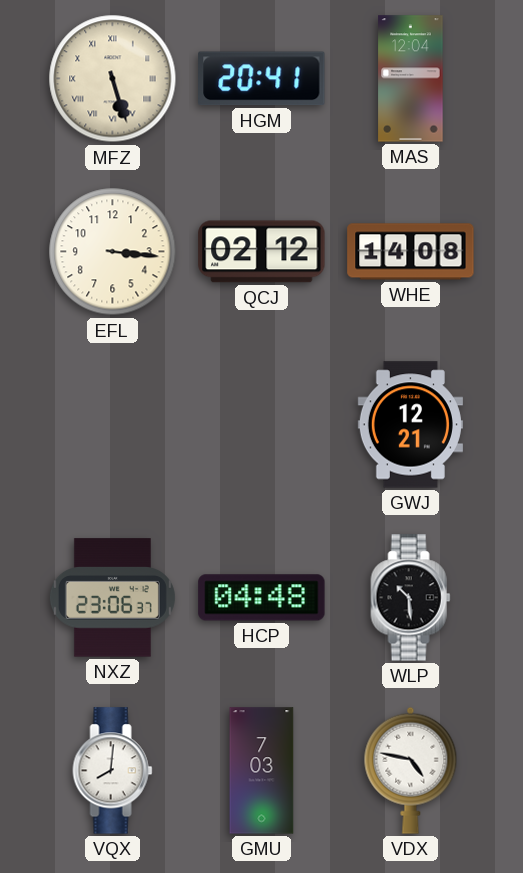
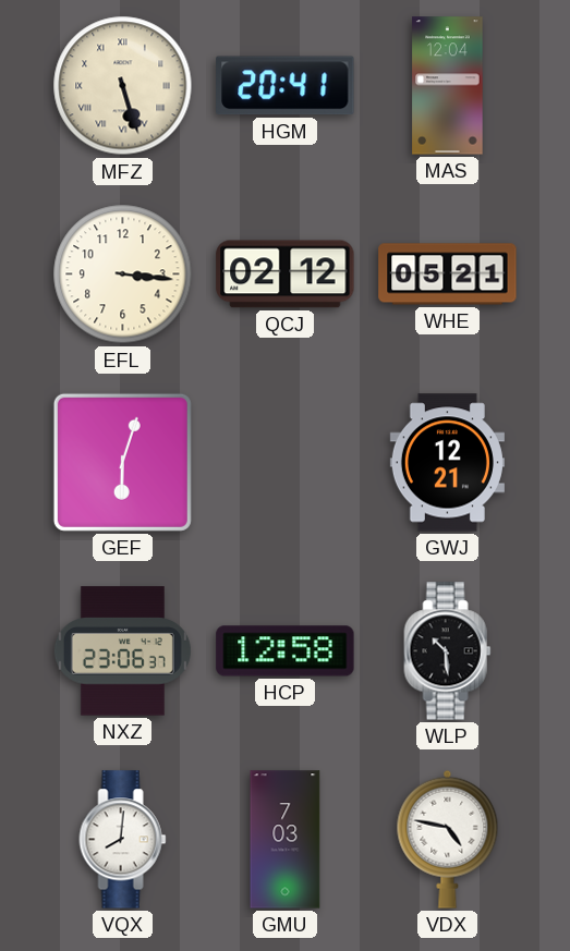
WHE: 14:08 -> 05:21 (448, 275)
GEF: none -> 6:03 (122, 462)
HCP: 04:48 -> 12:58 (286, 651)
